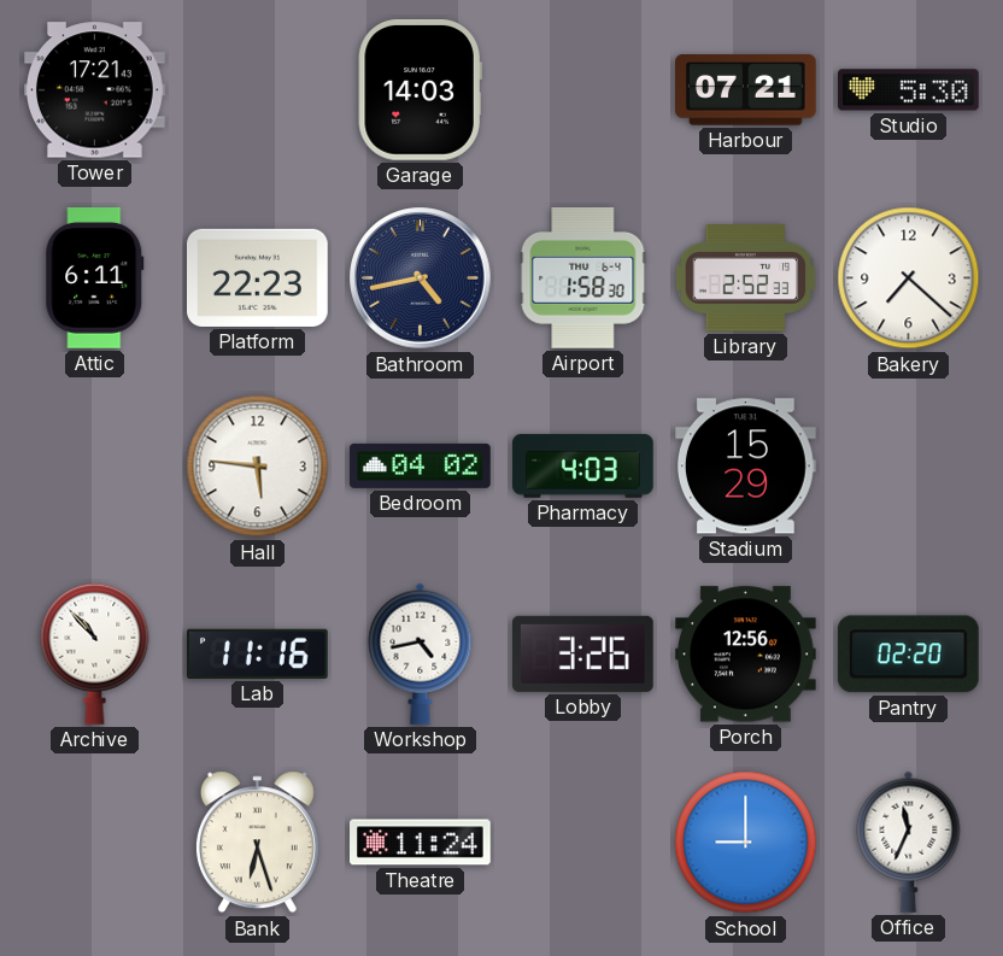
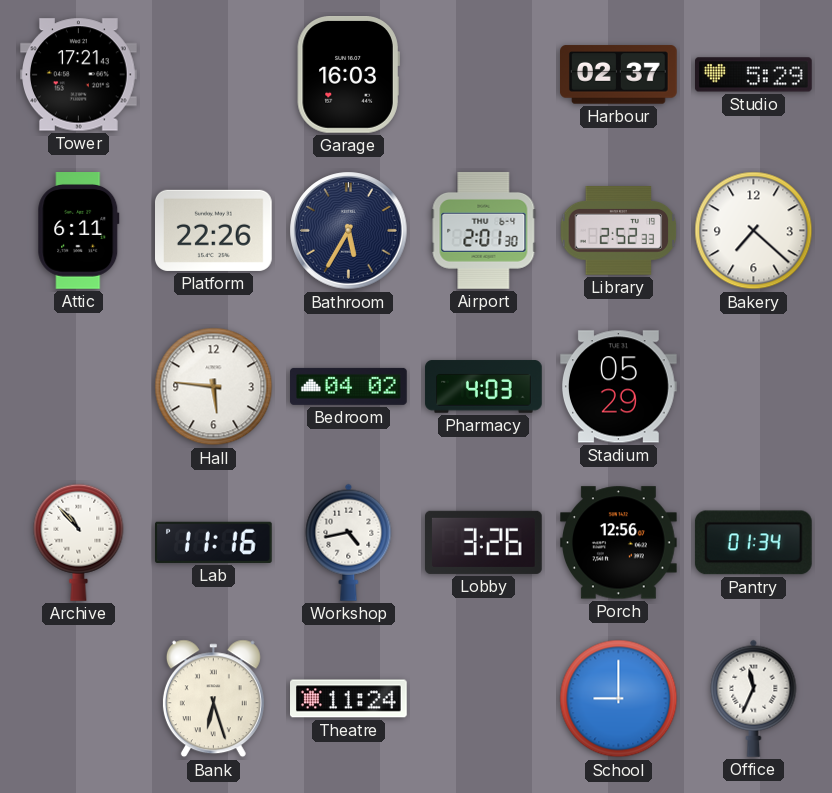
Garage: 14:03 -> 16:03 (348, 75)
Harbour: 07:21 -> 02:37 (619, 75)
Studio: 5:30 -> 5:29 (754, 75)
Platform: 22:23 -> 22:26 (214, 230)
Bathroom: 4:43 -> 5:35 (349, 231)
Airport: 1:58 -> 2:01 (484, 231)
Stadium: 15:29 -> 05:29 (619, 387)
Pantry: 02:20 -> 01:34 (753, 543)
